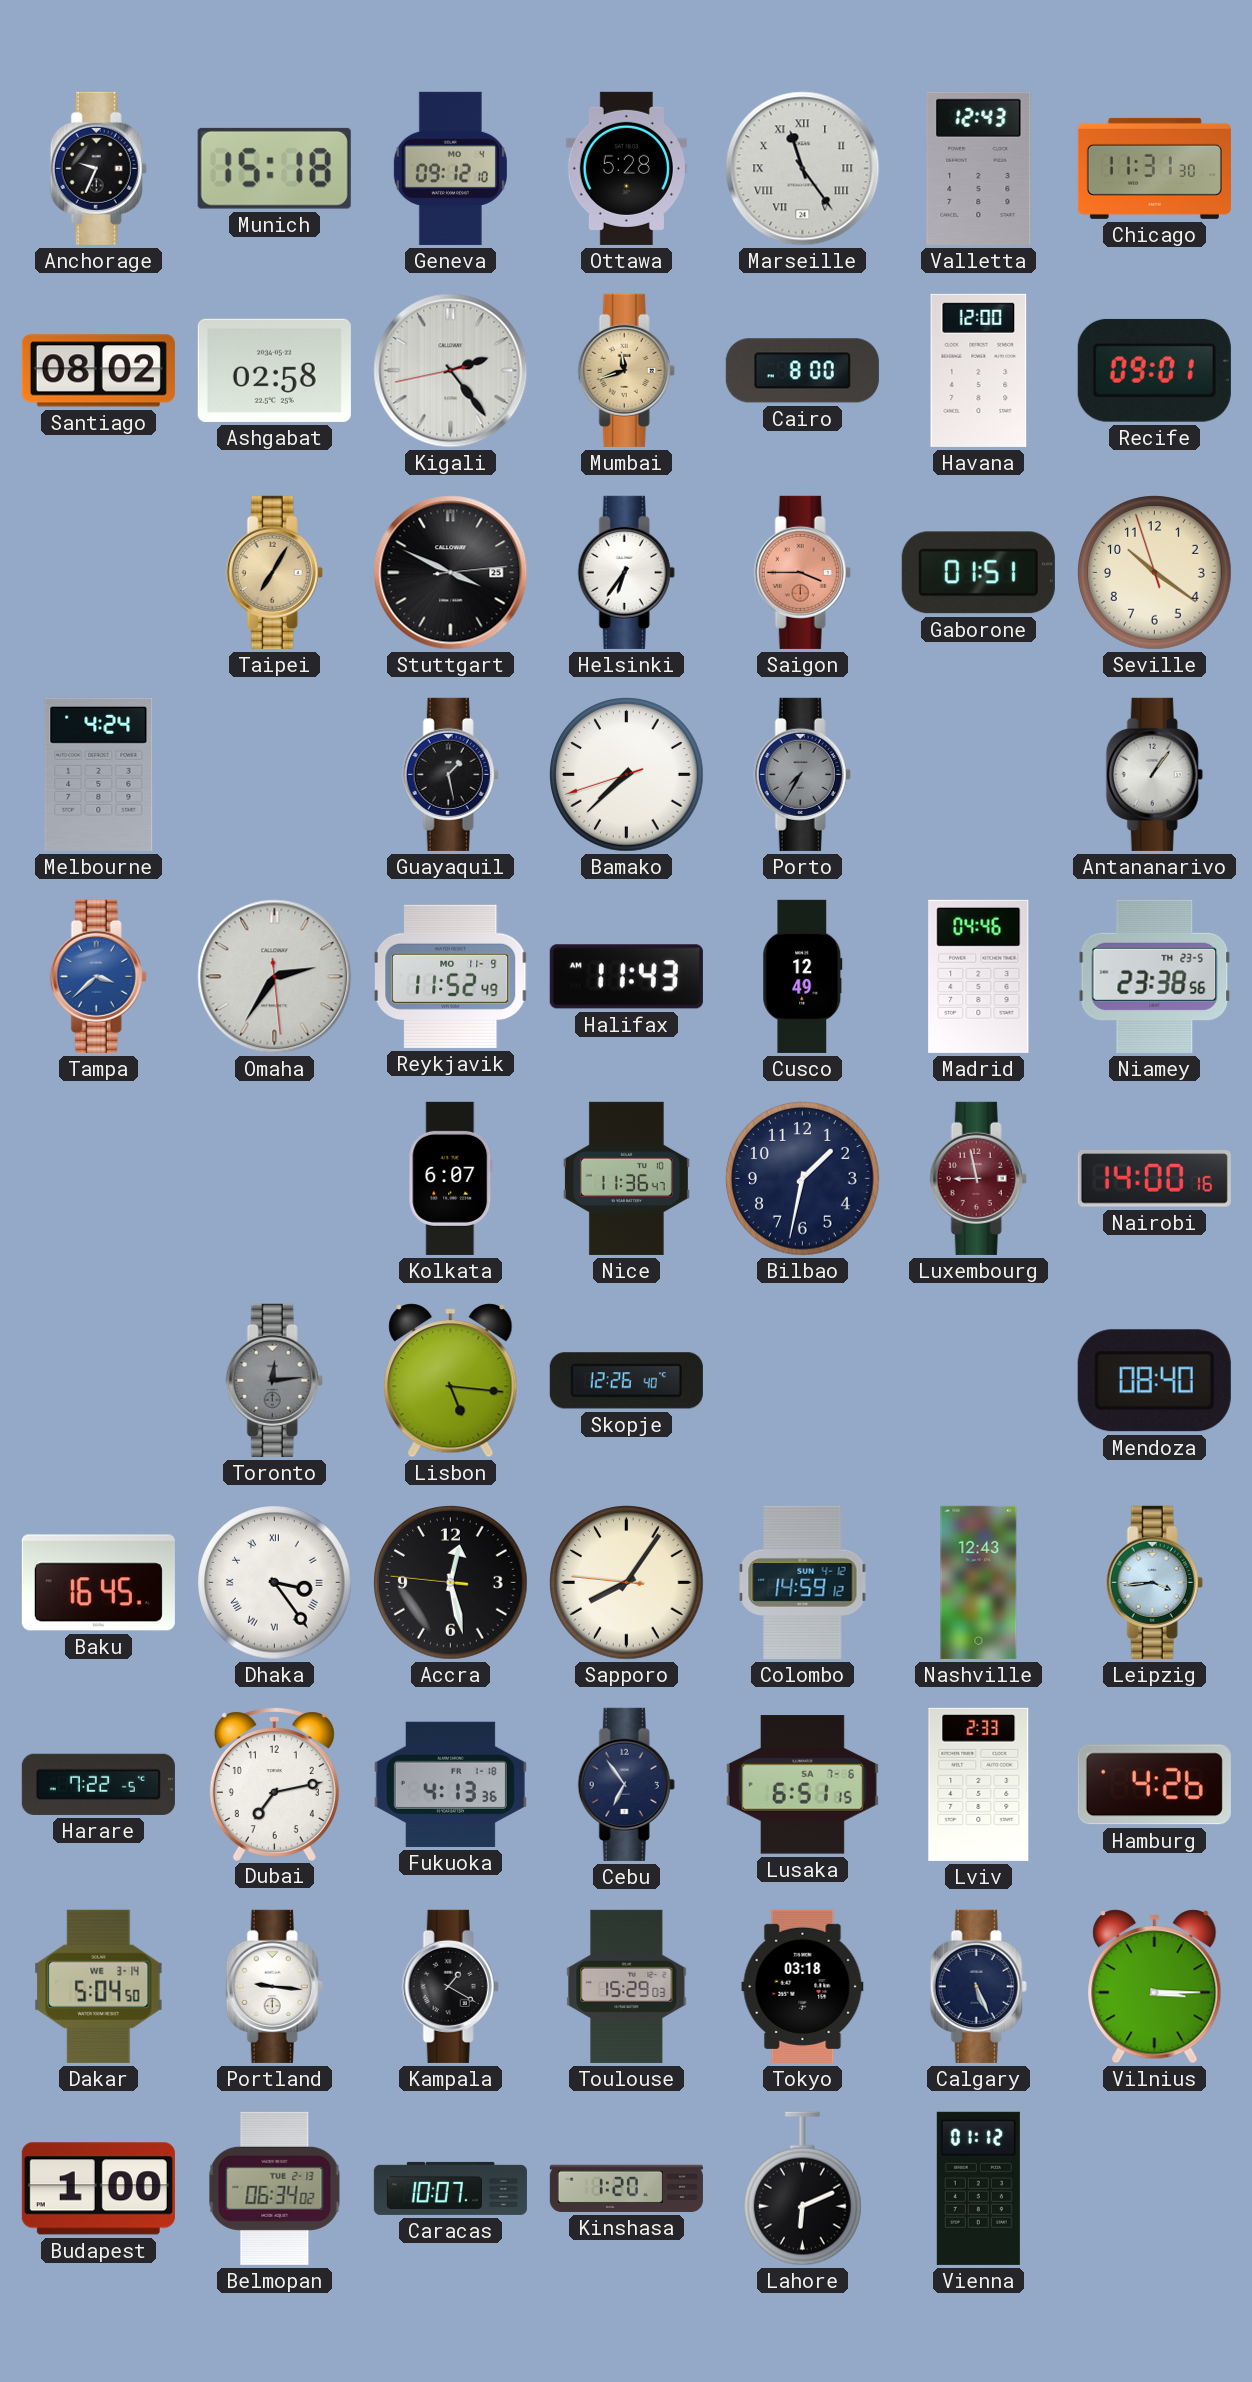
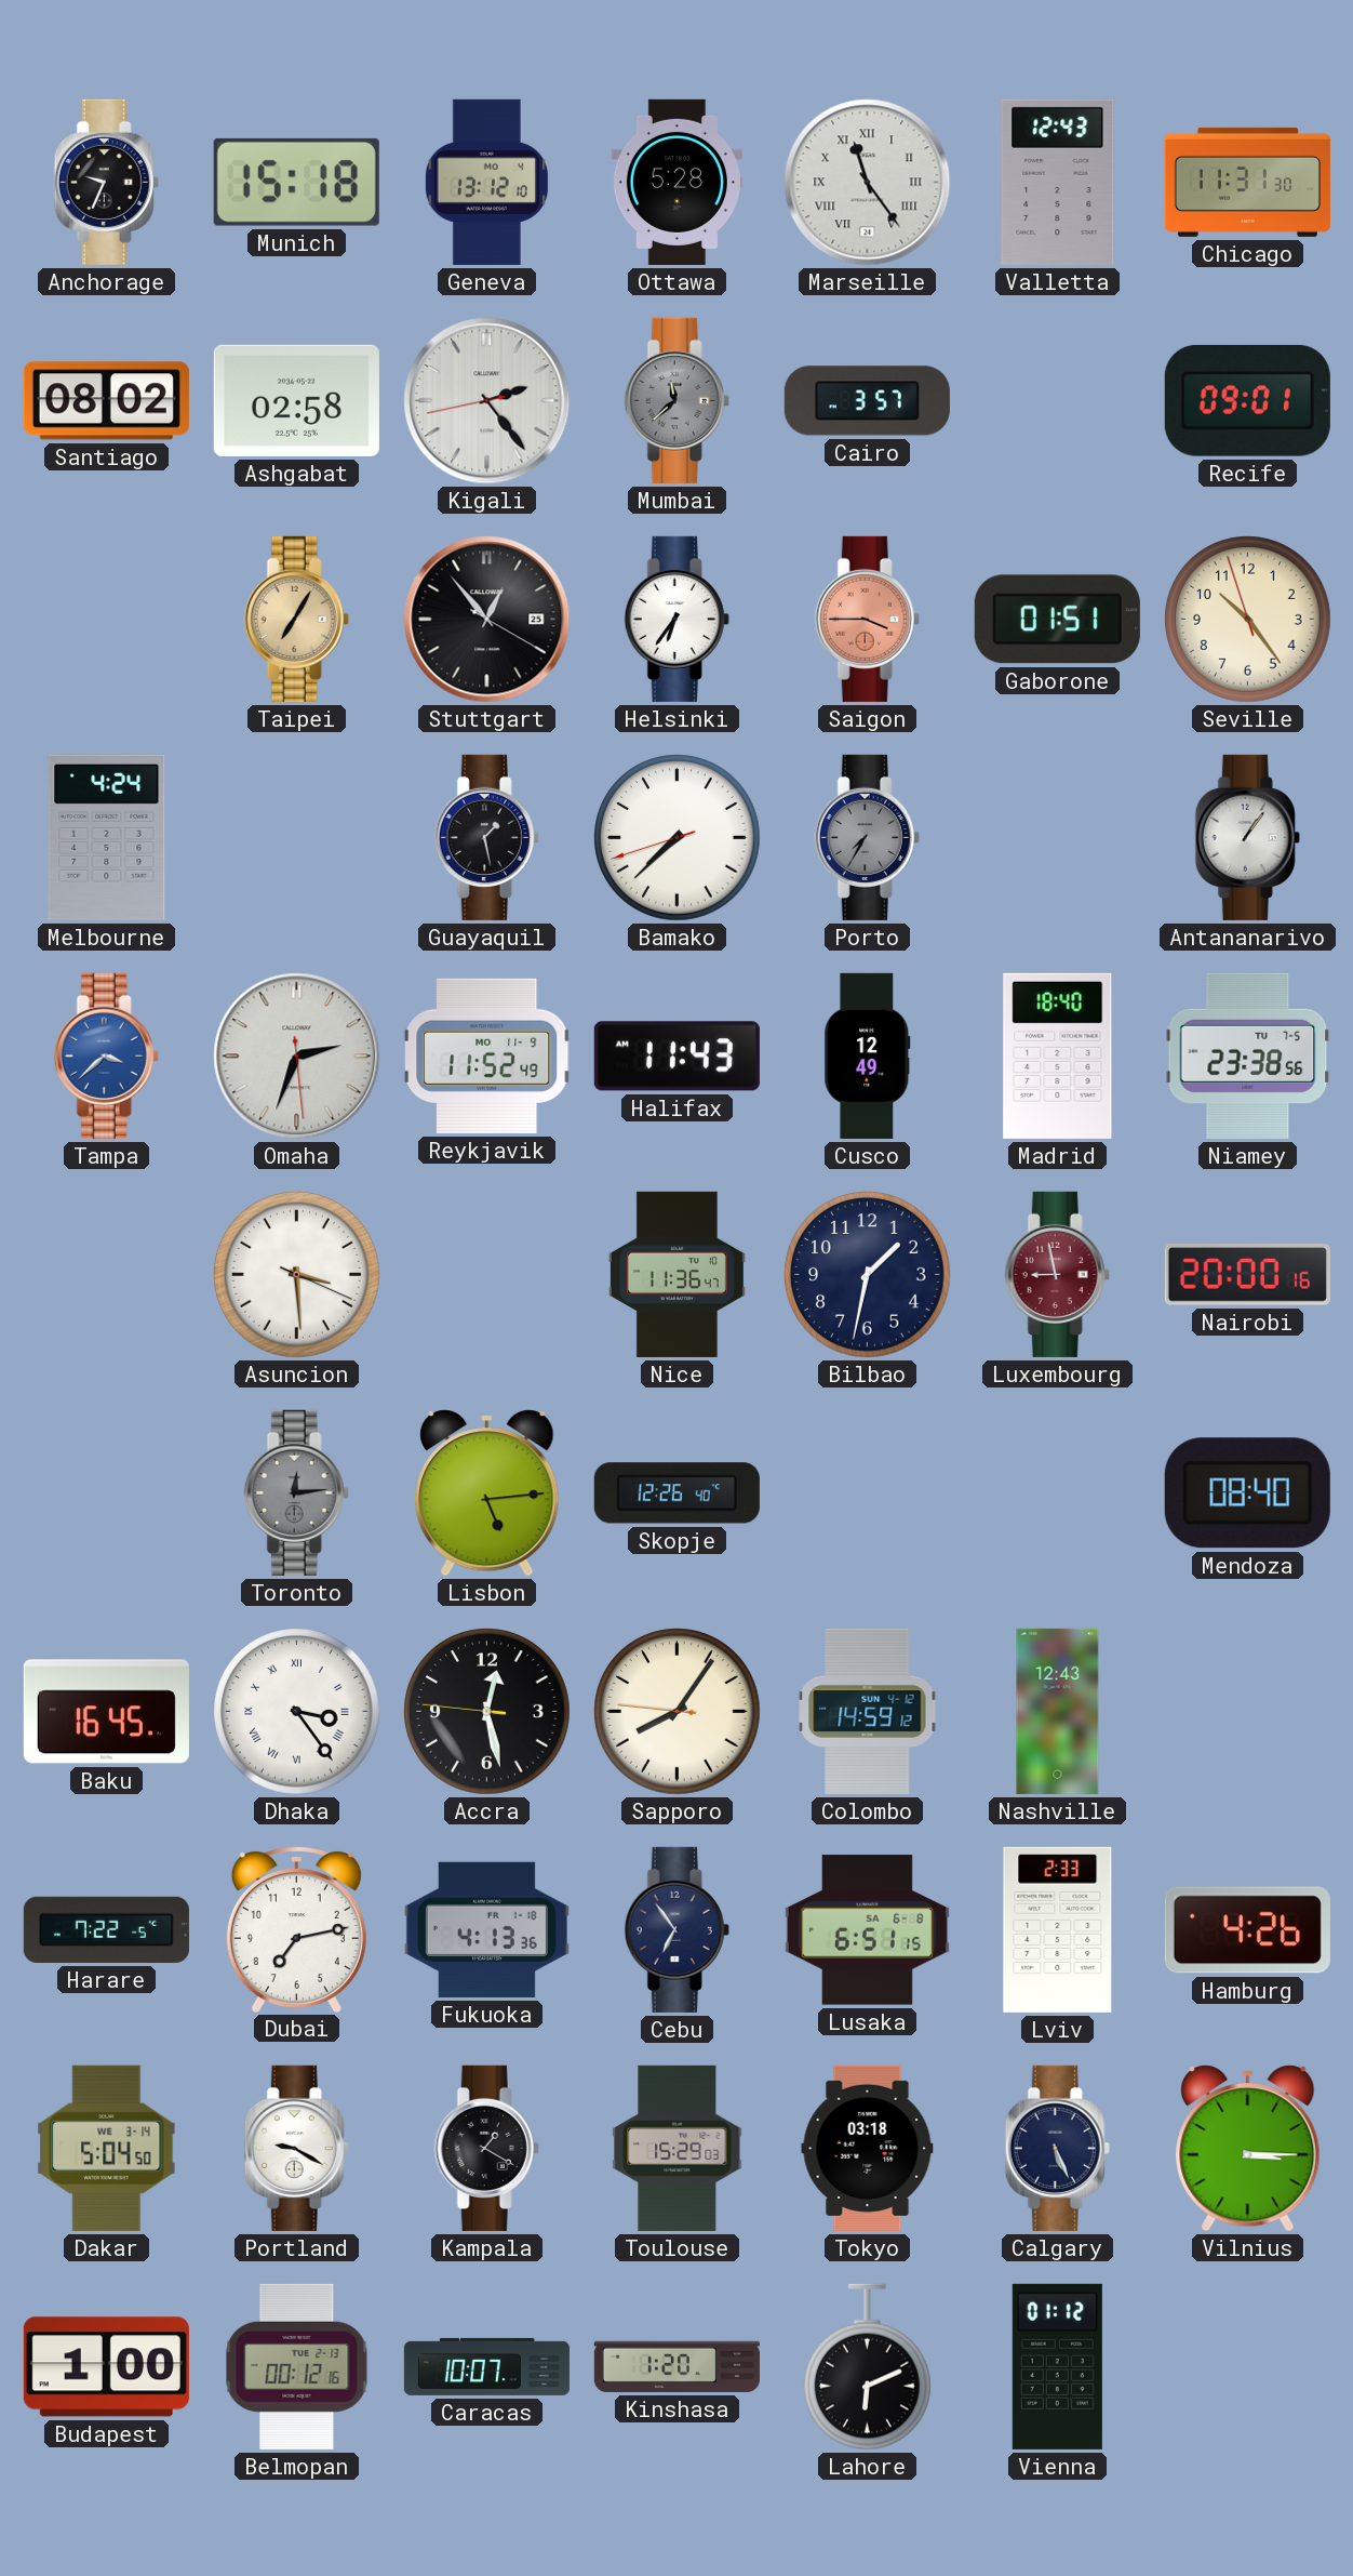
Geneva: 09:12 -> 13:12 (486, 182)
Mumbai: 11:42 -> 11:38 (676, 400)
Mumbai dial: champagne -> grey (676, 400)
Cairo: 8:00 -> 3:57 (867, 401)
Havana: 12:00 -> none (979, 370)
Stuttgart: 3:49 -> 12:53 (487, 620)
Seville: 10:20 -> 10:23 (1248, 620)
Omaha: 2:35 -> 2:33 (297, 1057)
Madrid: 04:46 -> 18:40 (1058, 1055)
Niamey date: TH 23-5 -> TU 7-5 (1248, 1055)
Asuncion: none -> 3:29 (297, 1275)
Kolkata: 6:07 -> none (451, 1178)
Nairobi: 14:00 -> 20:00 (1247, 1275)
Lisbon: 5:16 -> 5:14 (487, 1493)
Leipzig: 3:44 -> none (1154, 1582)
Lusaka date: SA 7-6 -> SA 6-8 (867, 1930)
Portland: 9:16 -> 9:20 (296, 2148)
Belmopan: 06:34 -> 00:12 (297, 2366)
